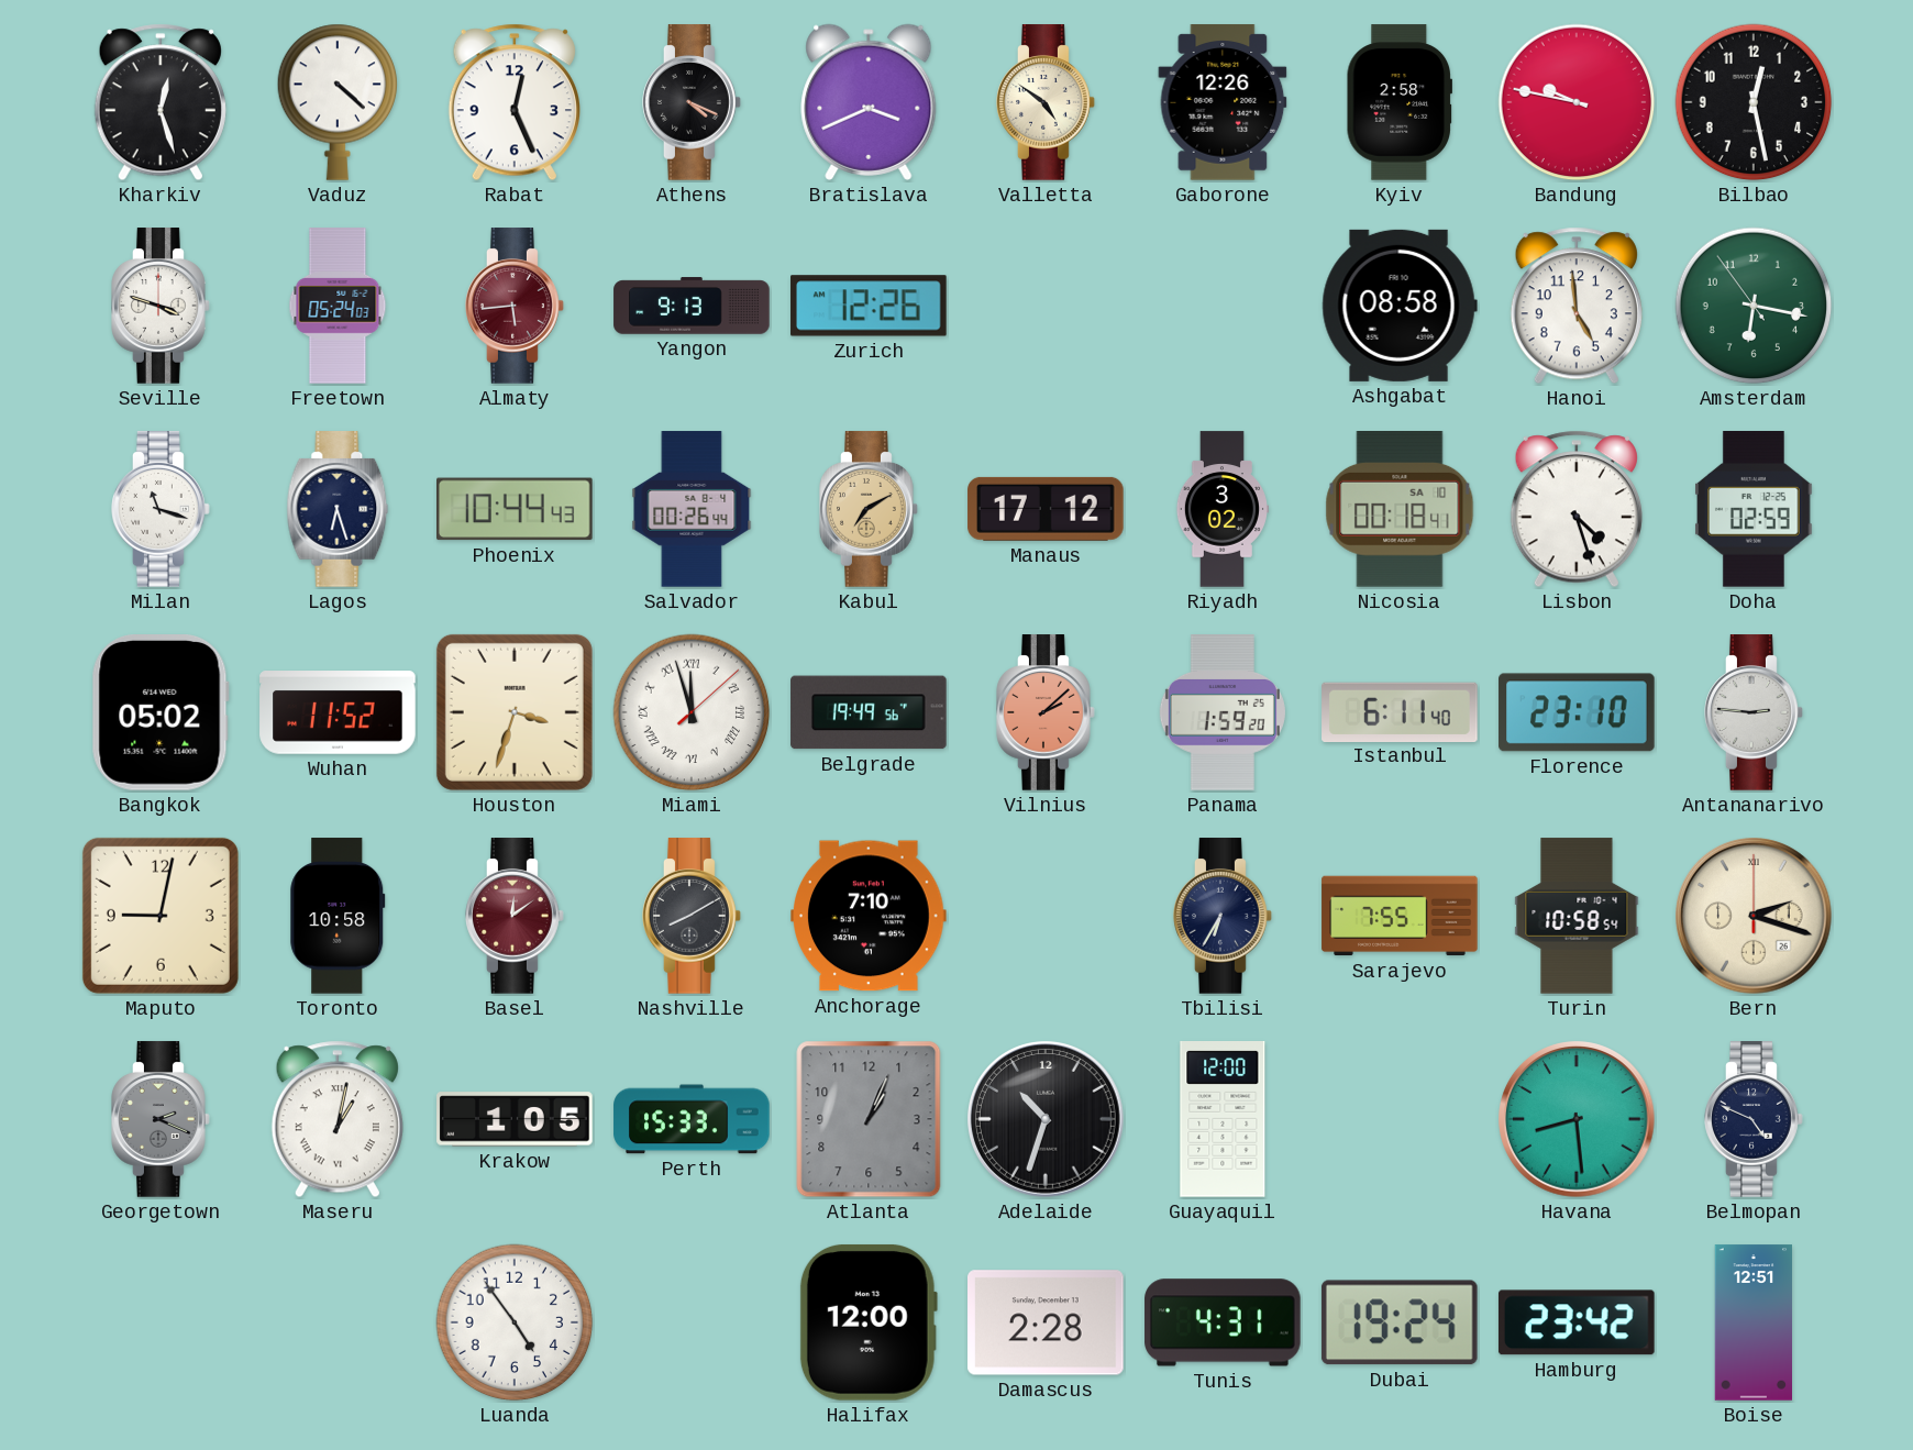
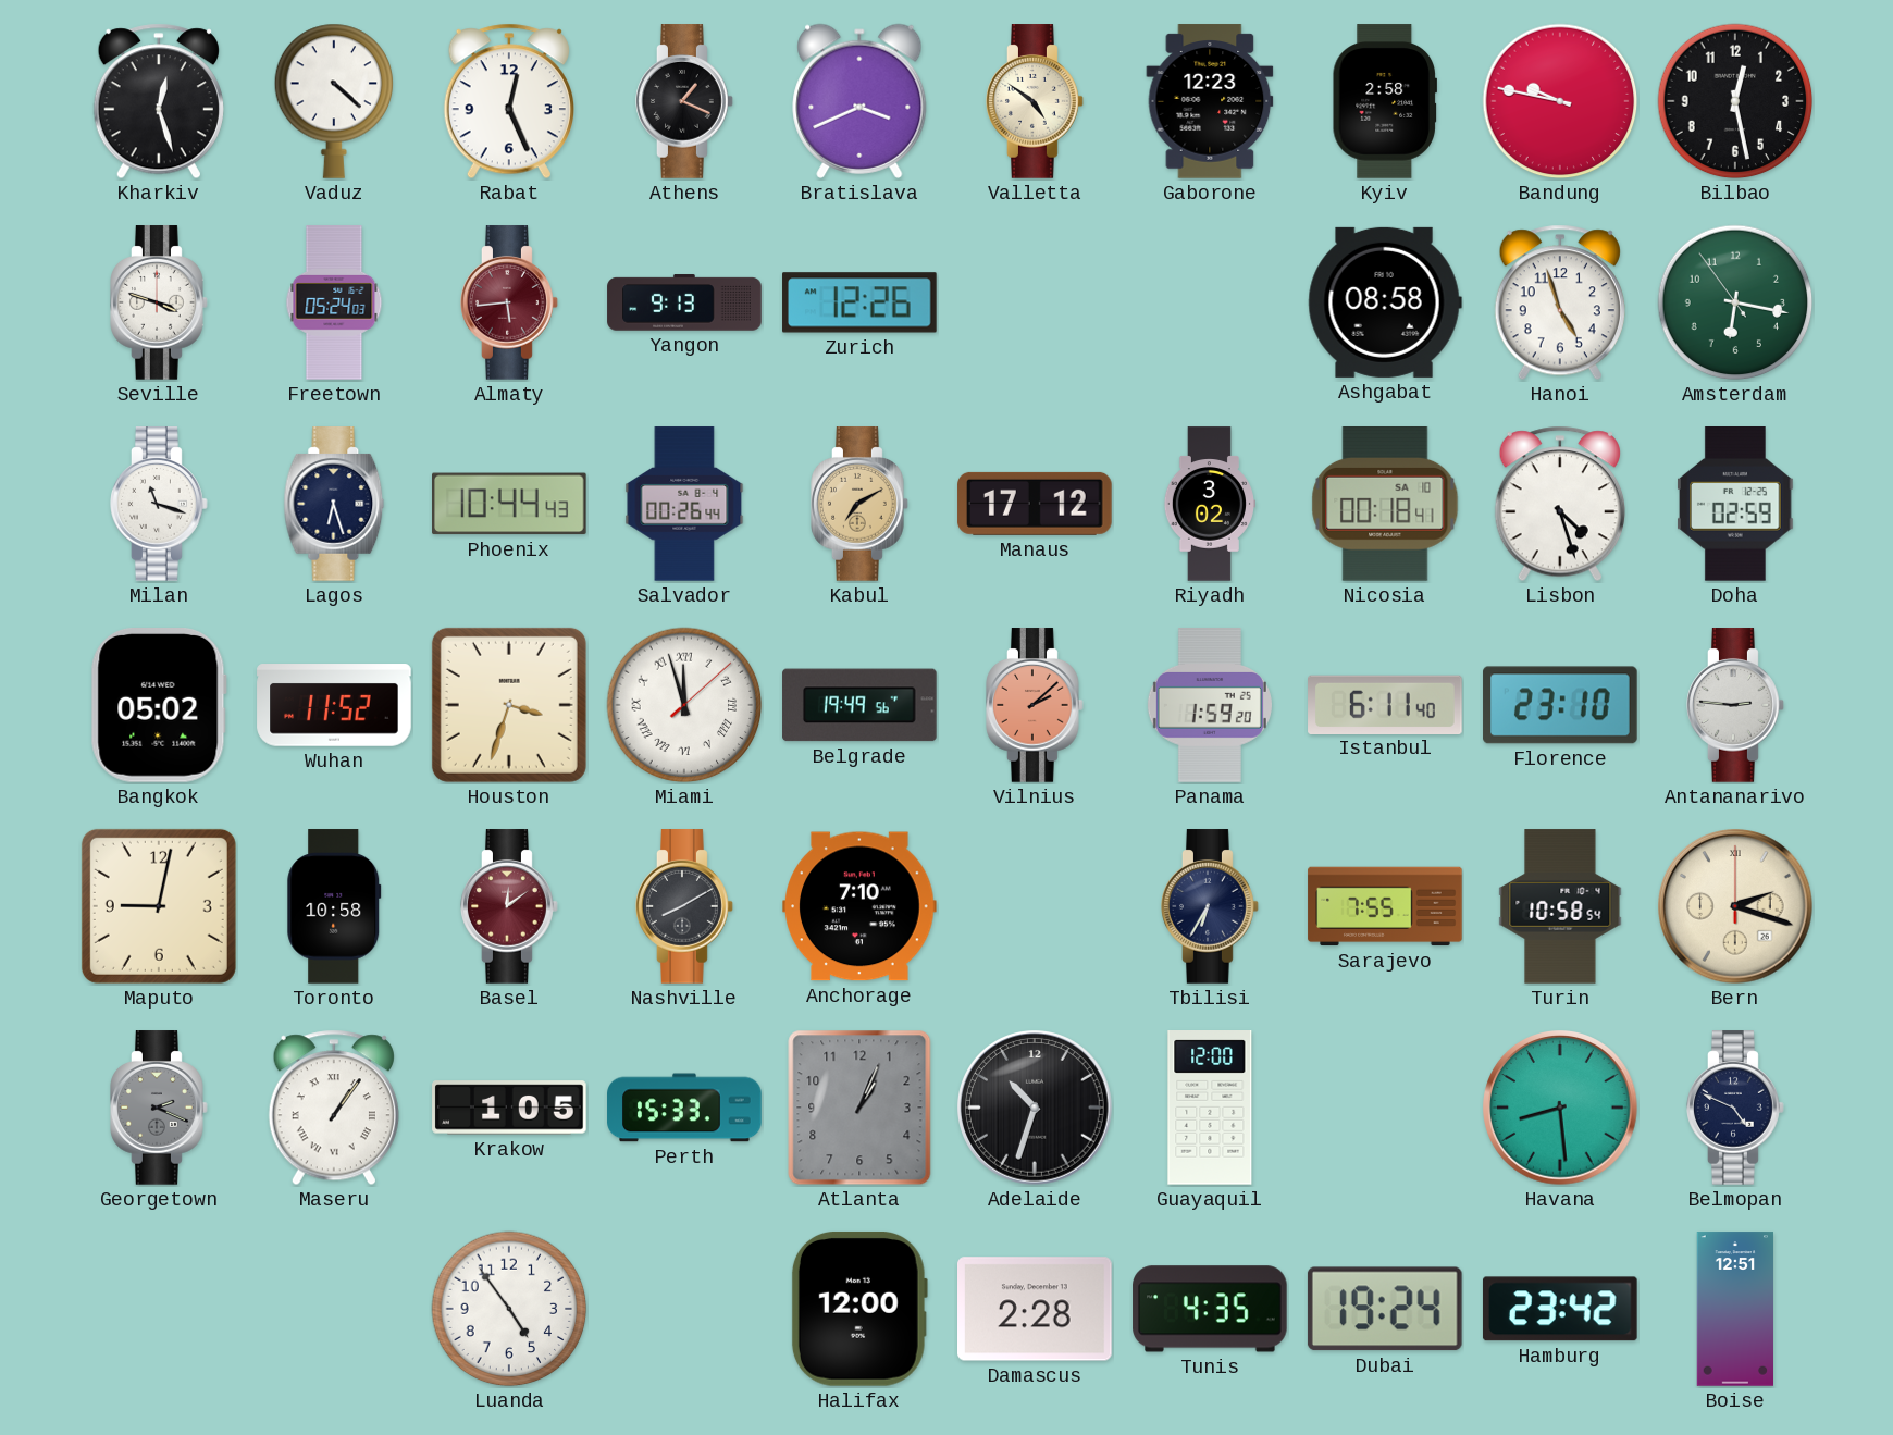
Athens: 4:19 -> 1:19 (684, 101)
Gaborone: 12:26 -> 12:23 (1210, 101)
Hanoi: 4:59 -> 4:57 (1560, 302)
Maseru: 1:02 -> 1:06 (334, 1108)
Tunis: 4:31 -> 4:35 (1210, 1309)
